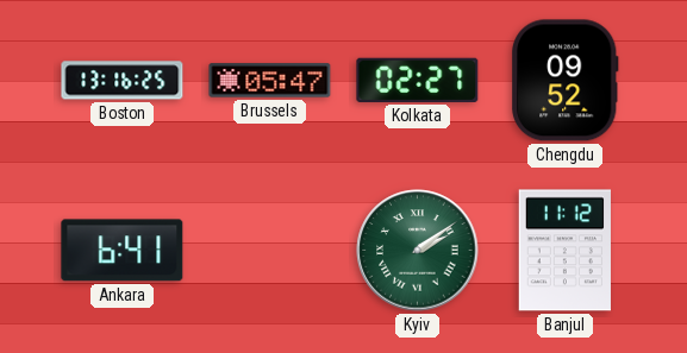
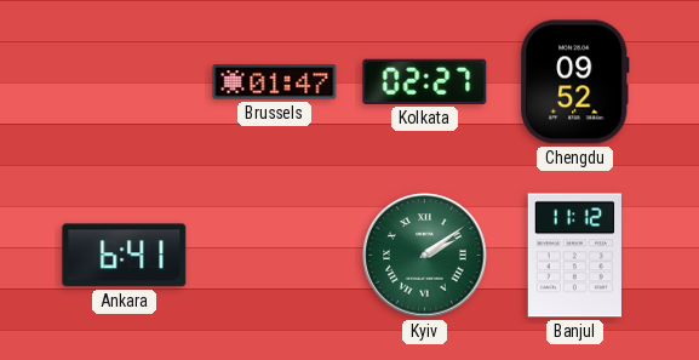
Boston: 13:16 -> none (123, 81)
Brussels: 05:47 -> 01:47 (275, 82)
